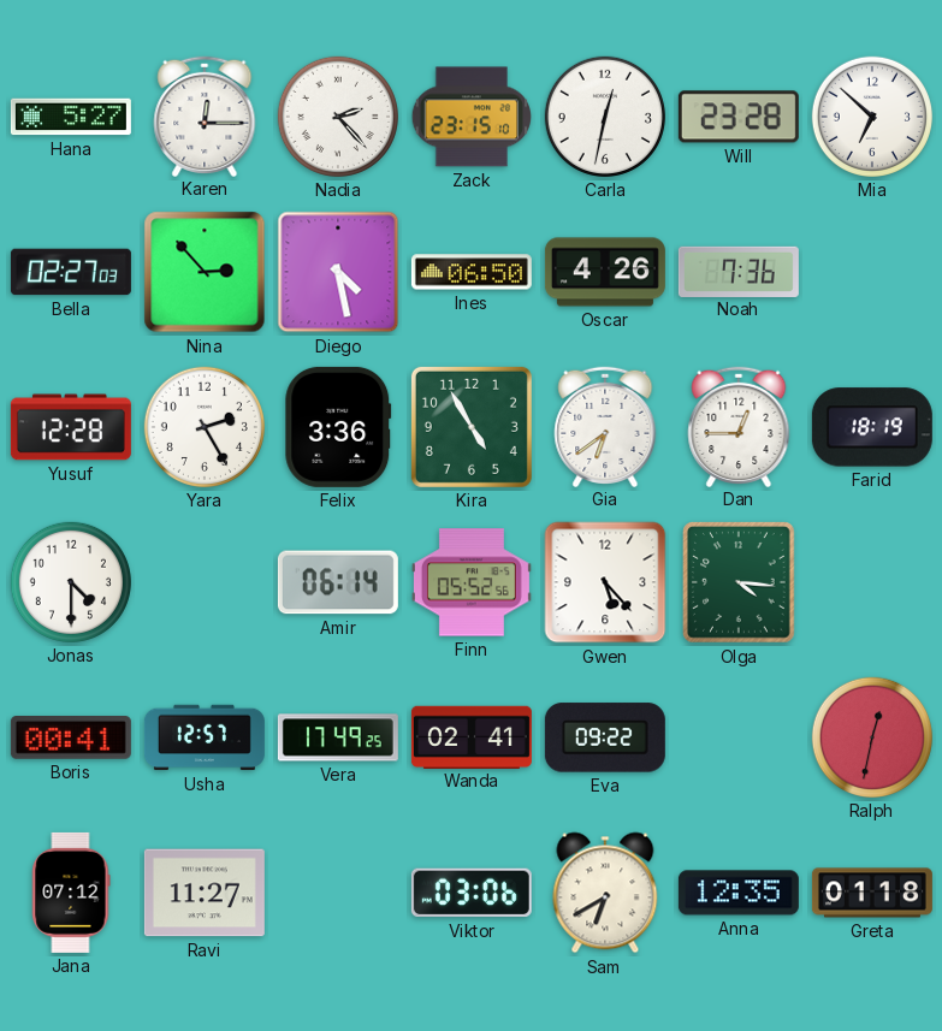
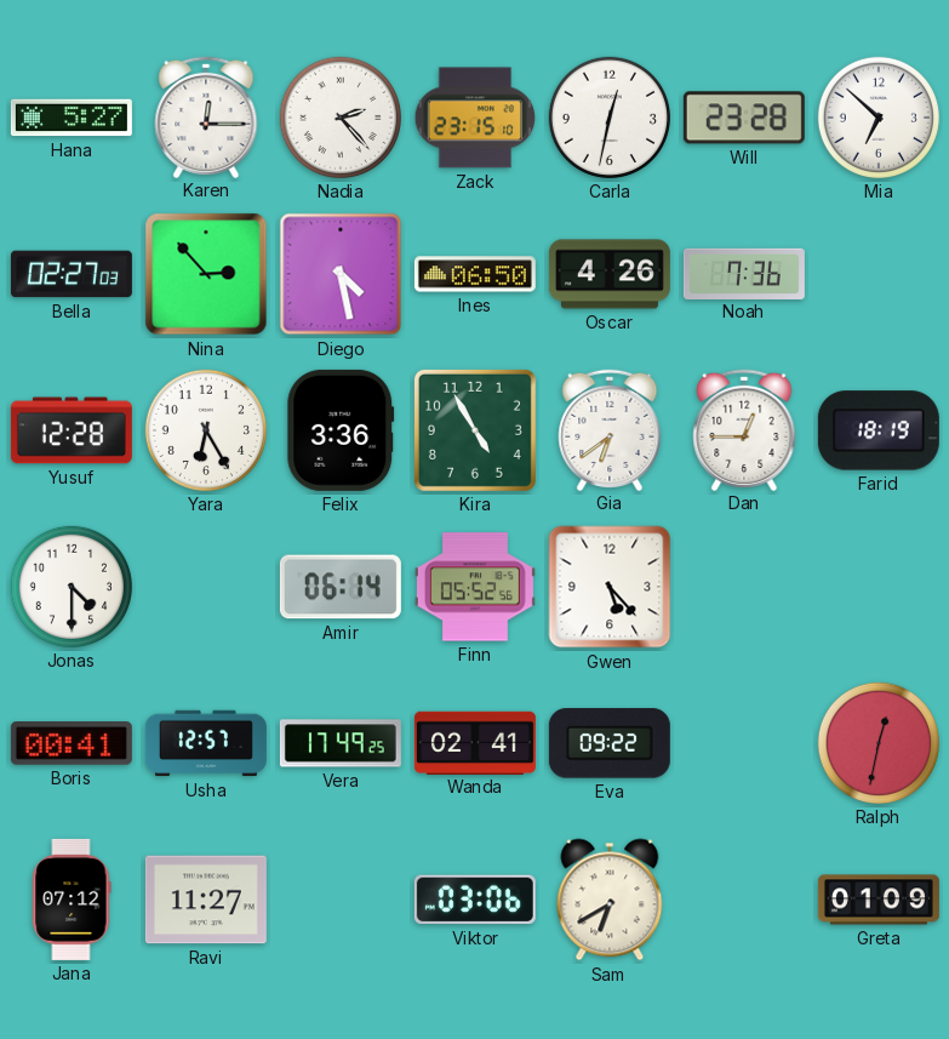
Yara: 2:25 -> 6:25 (206, 430)
Olga: 4:16 -> none (739, 582)
Anna: 12:35 -> none (739, 893)
Greta: 01:18 -> 01:09 (879, 900)
